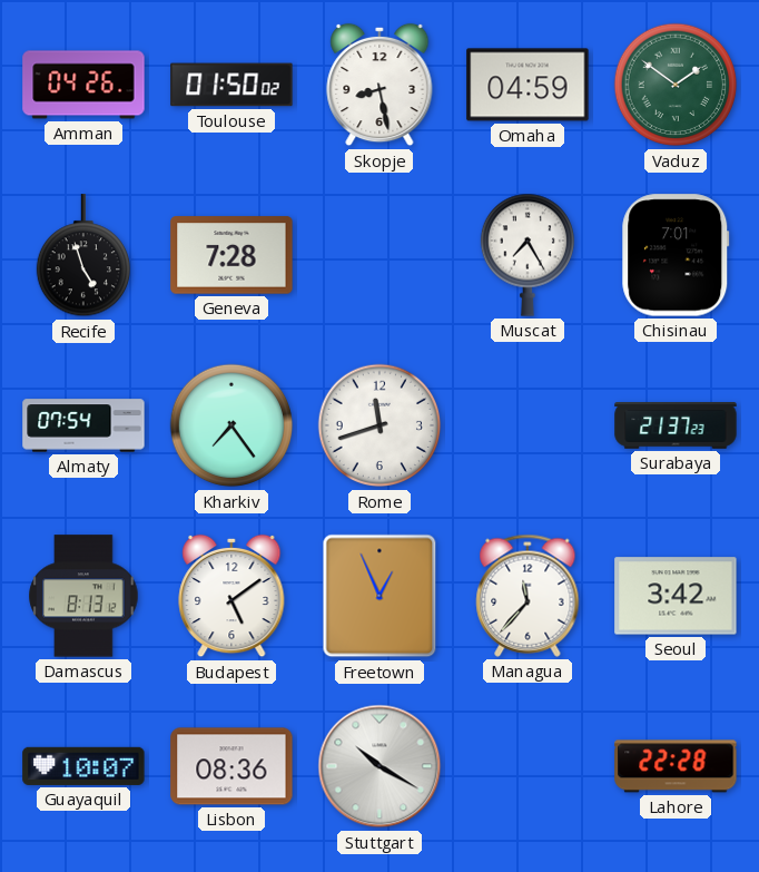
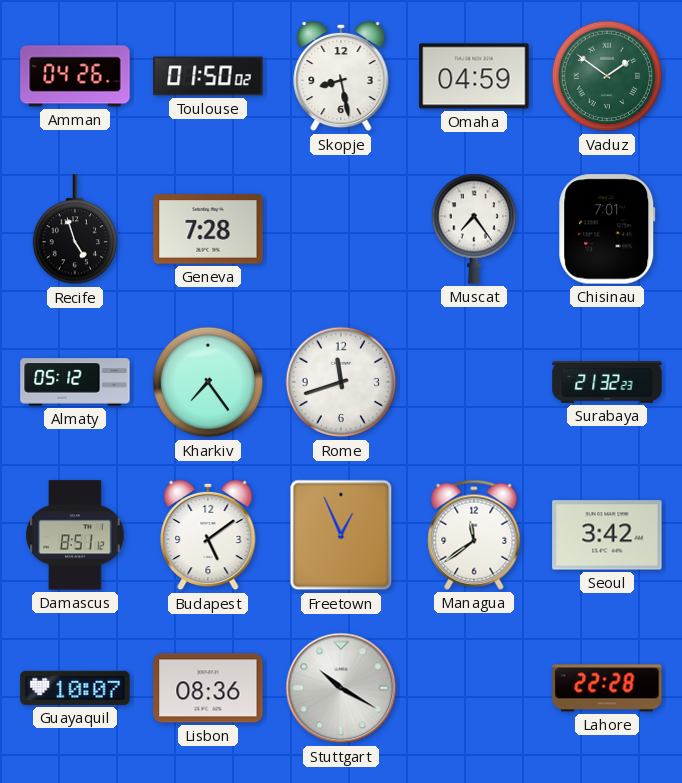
Muscat: 7:25 -> 7:24 (473, 229)
Almaty: 07:54 -> 05:12 (75, 382)
Surabaya: 21:37 -> 21:32 (607, 382)
Damascus: 8:13 -> 8:51 (75, 535)
Managua: 11:37 -> 11:39 (474, 535)
